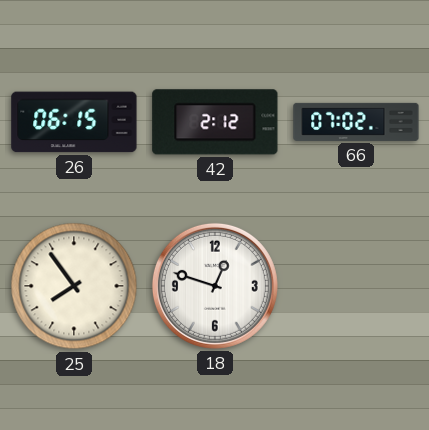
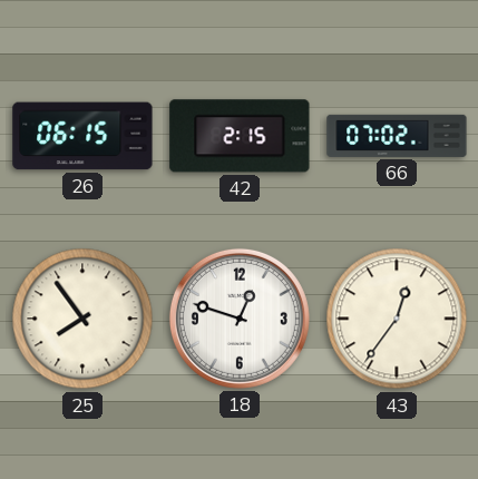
42: 2:12 -> 2:15 (240, 136)
43: none -> 12:36 (397, 319)
